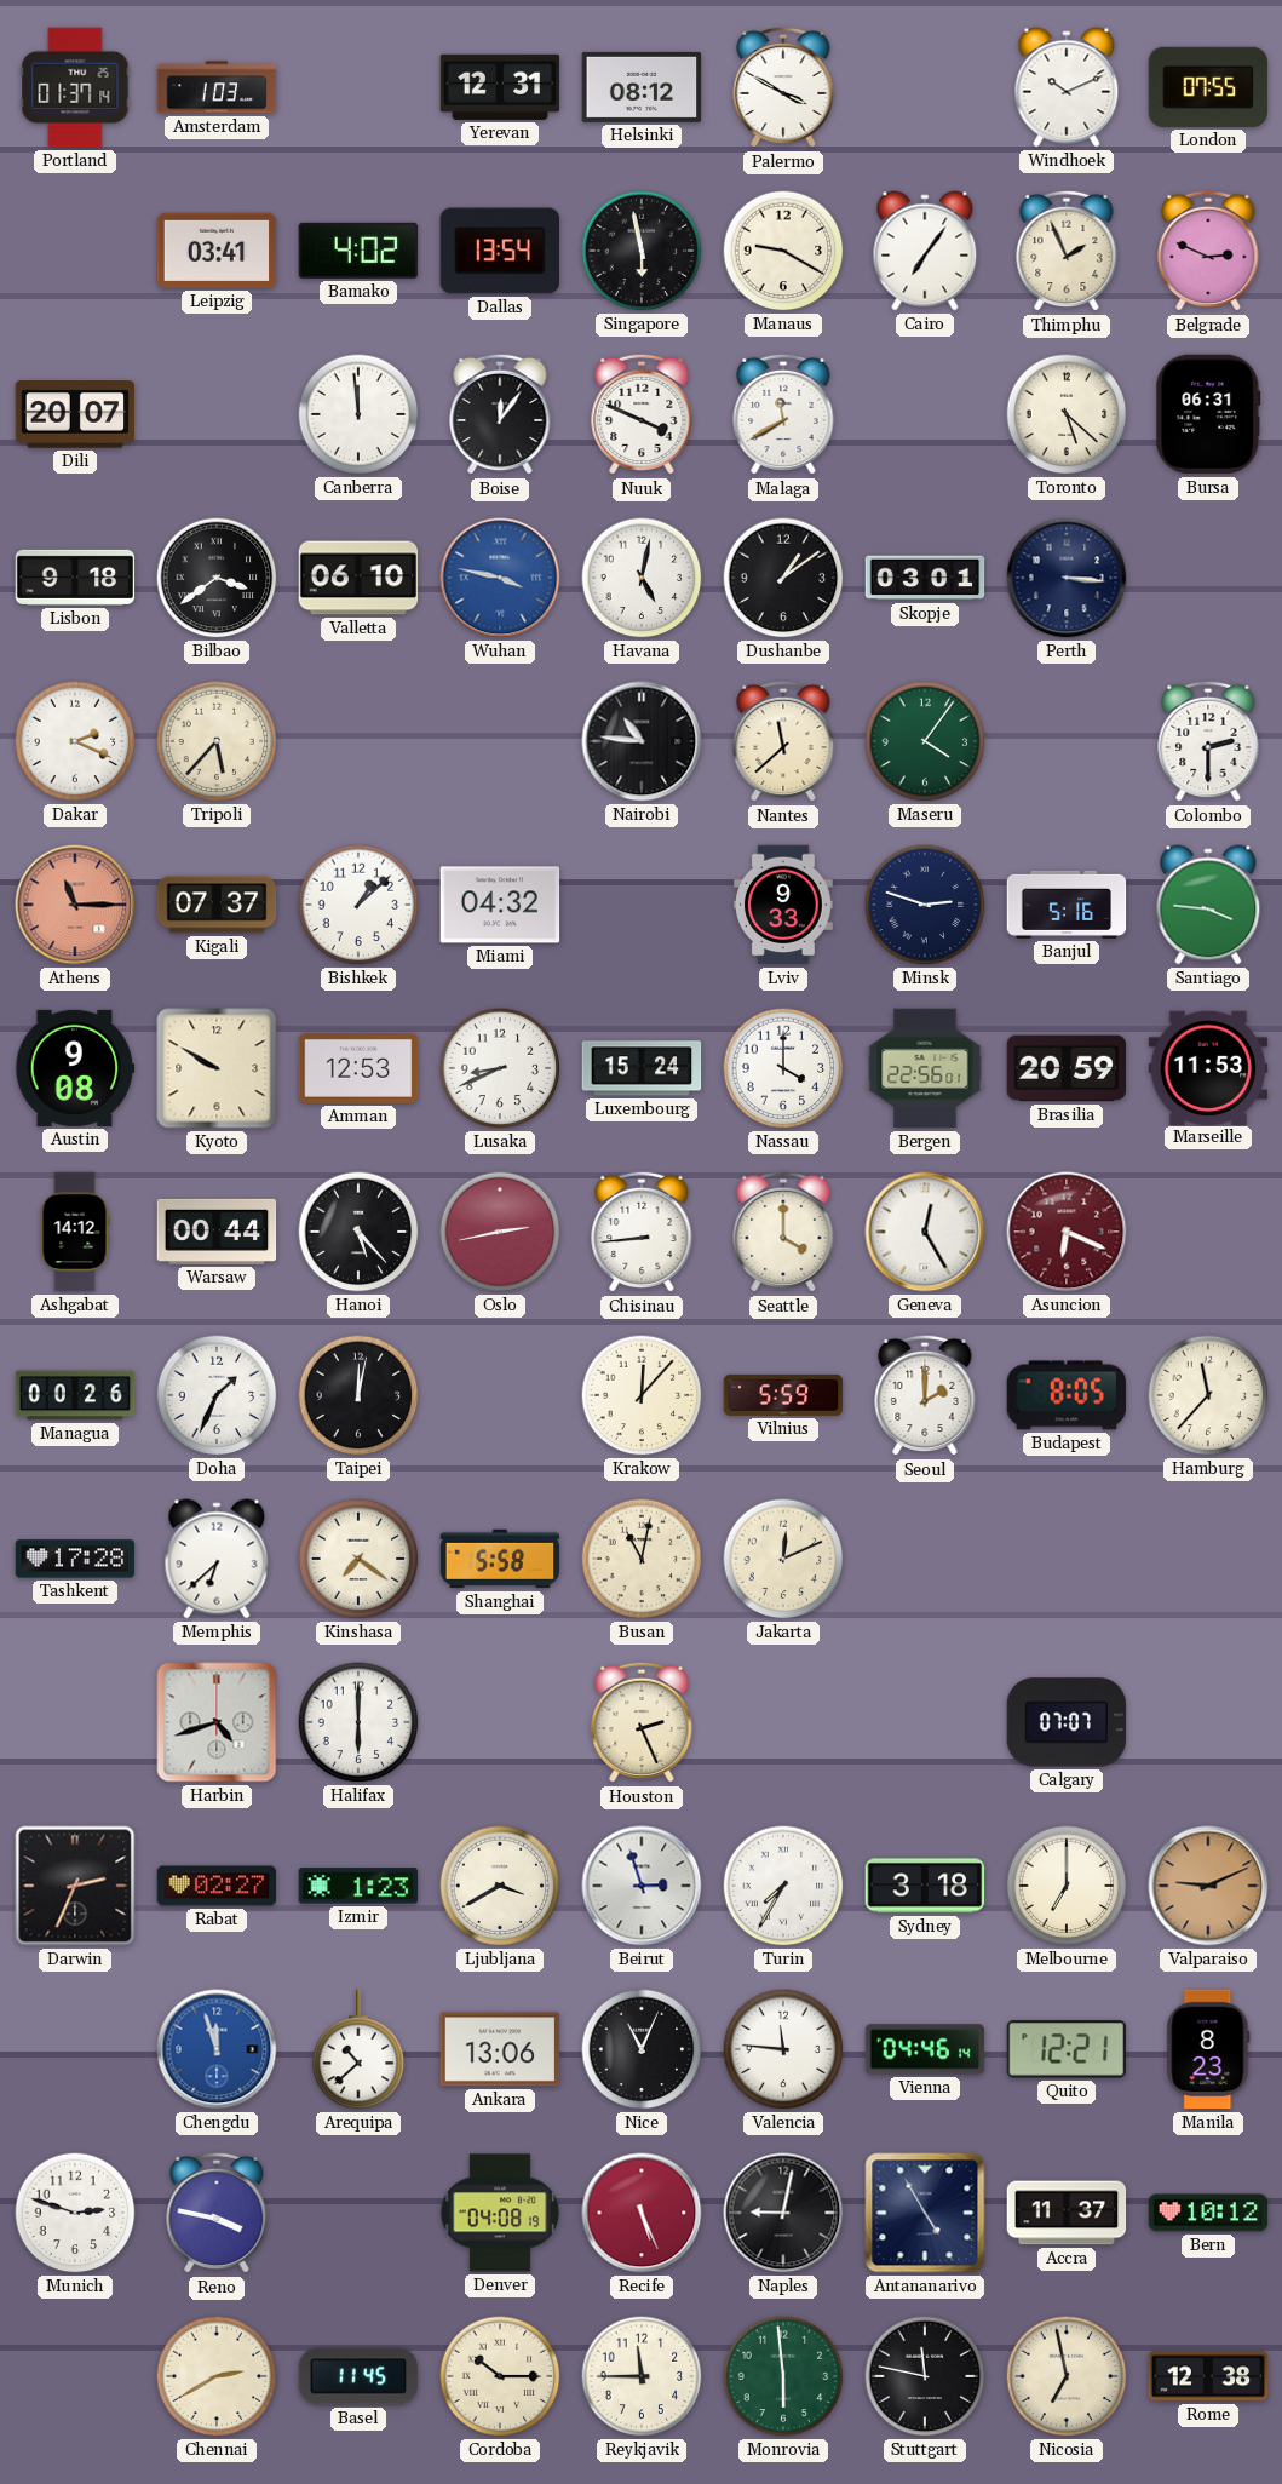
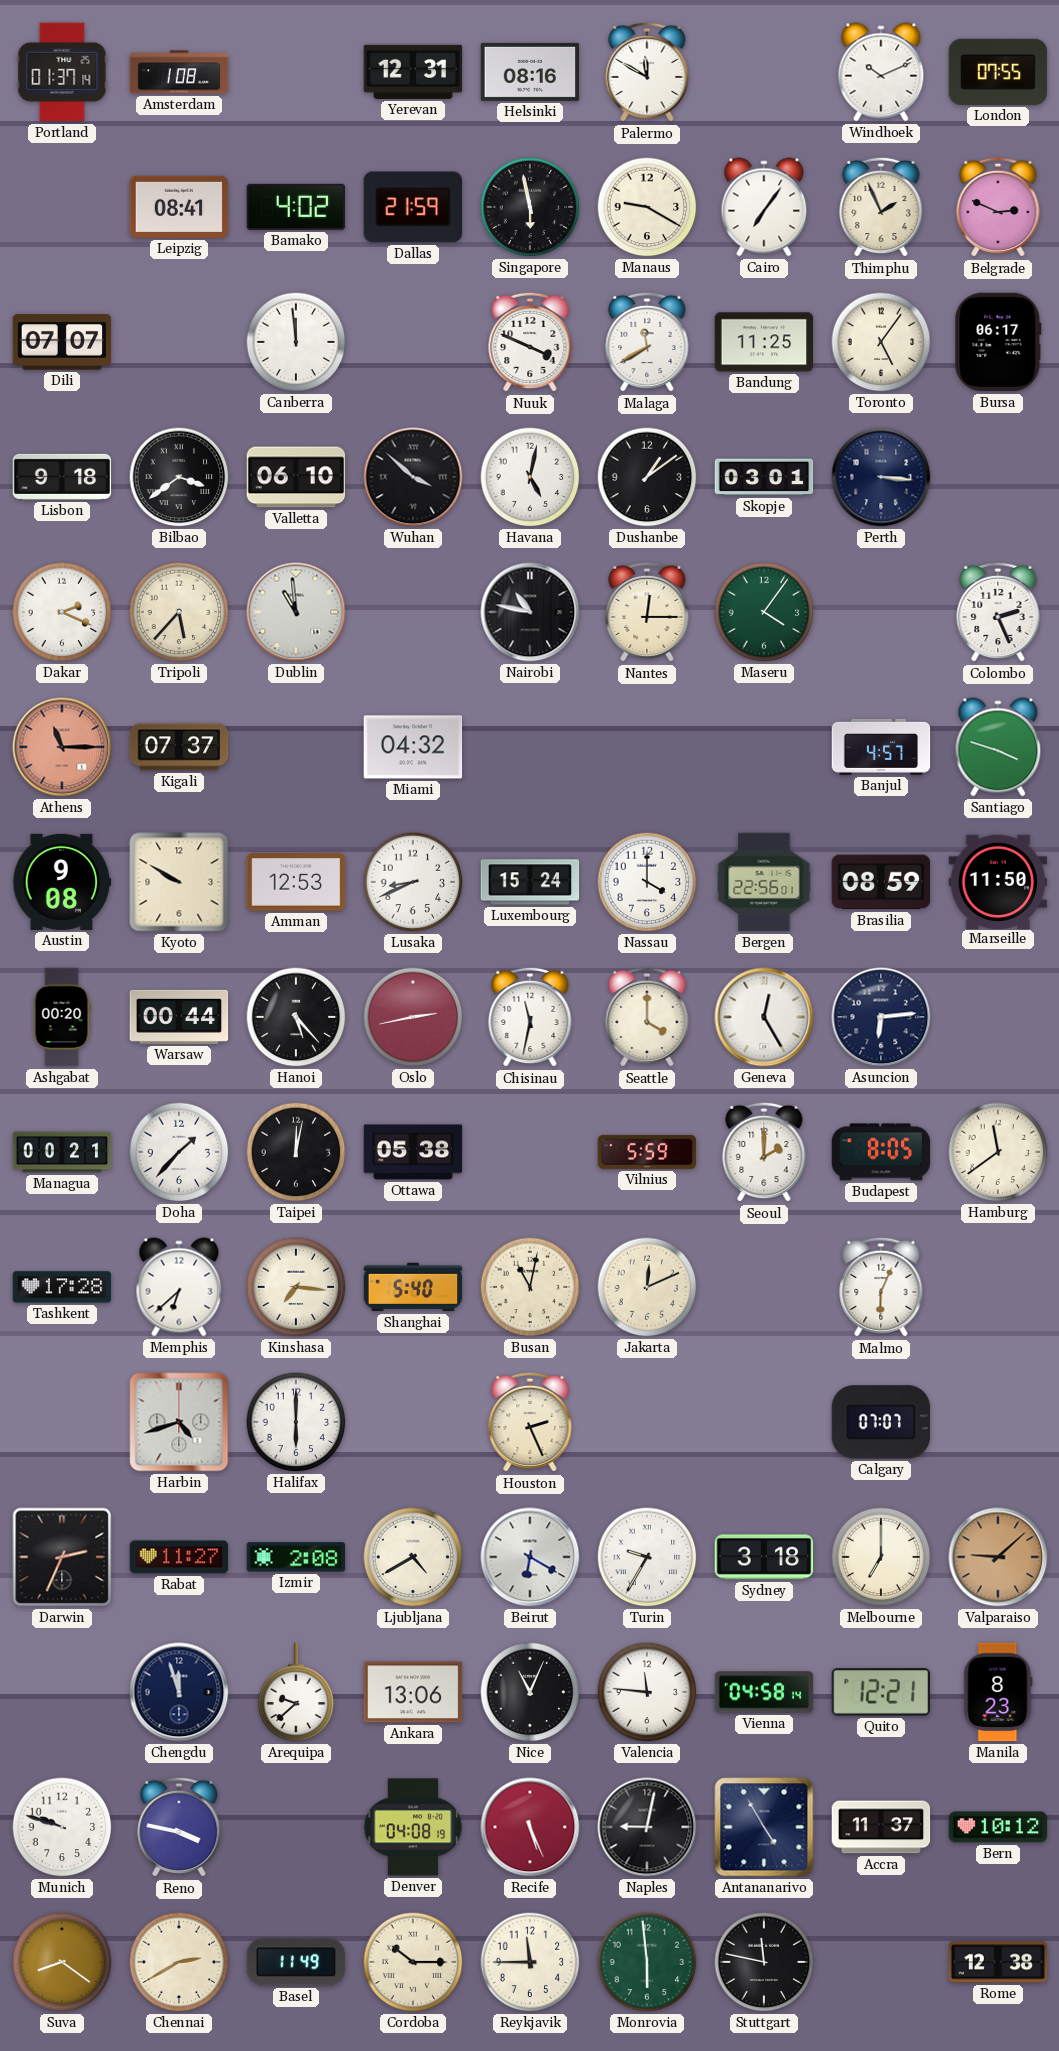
Amsterdam: 1:03 -> 1:08 (179, 72)
Helsinki: 08:12 -> 08:16 (530, 72)
Palermo: 3:50 -> 11:50 (647, 72)
Leipzig: 03:41 -> 08:41 (179, 207)
Dallas: 13:54 -> 21:59 (413, 207)
Dili: 20:07 -> 07:07 (62, 342)
Boise: 12:06 -> none (500, 414)
Bandung: none -> 11:25 (764, 342)
Toronto: 5:22 -> 5:06 (881, 342)
Bursa: 06:31 -> 06:17 (998, 342)
Wuhan: 3:47 -> 3:52 (413, 477)
Wuhan dial: blue -> black (413, 477)
Dublin: none -> 10:59 (296, 612)
Nairobi: 10:46 -> 10:47 (530, 612)
Nantes: 11:38 -> 12:15 (647, 612)
Colombo: 2:30 -> 2:26 (998, 612)
Bishkek: 1:08 -> none (358, 905)
Lviv: 9:33 -> none (783, 905)
Minsk: 2:48 -> none (925, 905)
Banjul: 5:16 -> 4:57 (881, 747)
Santiago: 3:46 -> 3:48 (998, 747)
Brasilia: 20:59 -> 08:59 (881, 882)
Marseille: 11:53 -> 11:50 (998, 881)
Ashgabat: 14:12 -> 00:20 (62, 1017)
Chisinau: 8:44 -> 11:32 (530, 1017)
Asuncion: 6:19 -> 6:14 (881, 1017)
Asuncion dial: burgundy -> navy (881, 1017)
Managua: 00:26 -> 00:21 (62, 1152)
Doha: 1:34 -> 1:37 (179, 1152)
Ottawa: none -> 05:38 (413, 1152)
Krakow: 12:07 -> none (642, 1395)
Hamburg: 11:37 -> 11:39 (998, 1152)
Kinshasa: 7:21 -> 7:16 (296, 1287)
Shanghai: 5:58 -> 5:40 (413, 1287)
Malmo: none -> 6:04 (881, 1287)
Rabat: 02:27 -> 11:27 (179, 1557)
Izmir: 1:23 -> 2:08 (296, 1557)
Ljubljana: 3:40 -> 4:40 (413, 1557)
Beirut: 2:57 -> 6:20 (530, 1557)
Turin: 7:35 -> 9:35 (647, 1557)
Valparaiso: 9:11 -> 9:08 (998, 1557)
Chengdu dial: blue -> navy (179, 1692)
Arequipa: 10:38 -> 9:38 (296, 1692)
Vienna: 04:46 -> 04:58 (764, 1692)
Munich: 2:48 -> 9:48 (62, 1827)
Suva: none -> 8:21 (62, 1962)
Basel: 11:45 -> 11:49 (296, 1962)
Nicosia: 6:58 -> none (1067, 2376)
